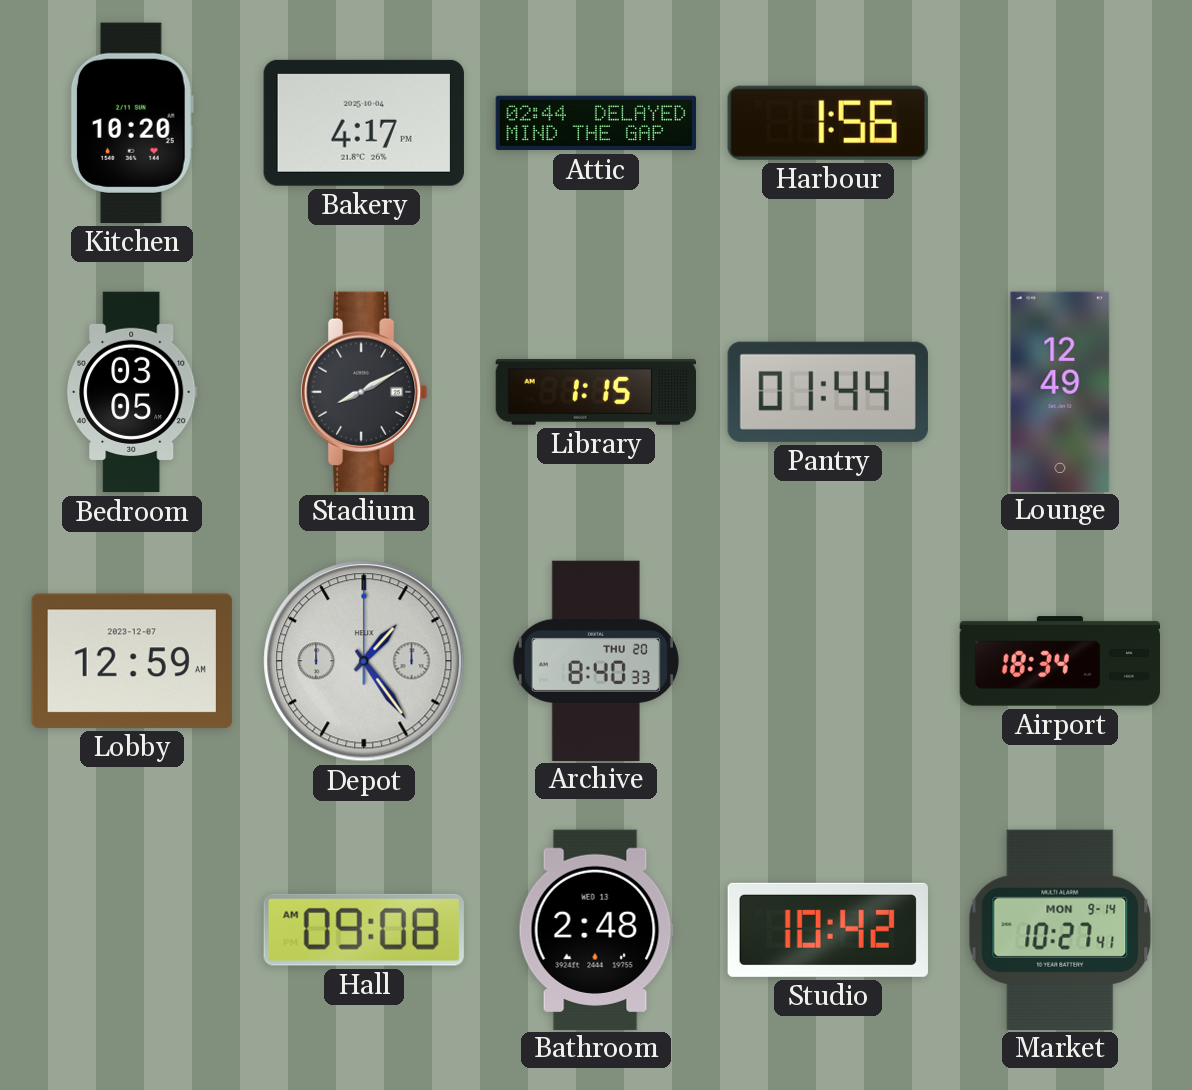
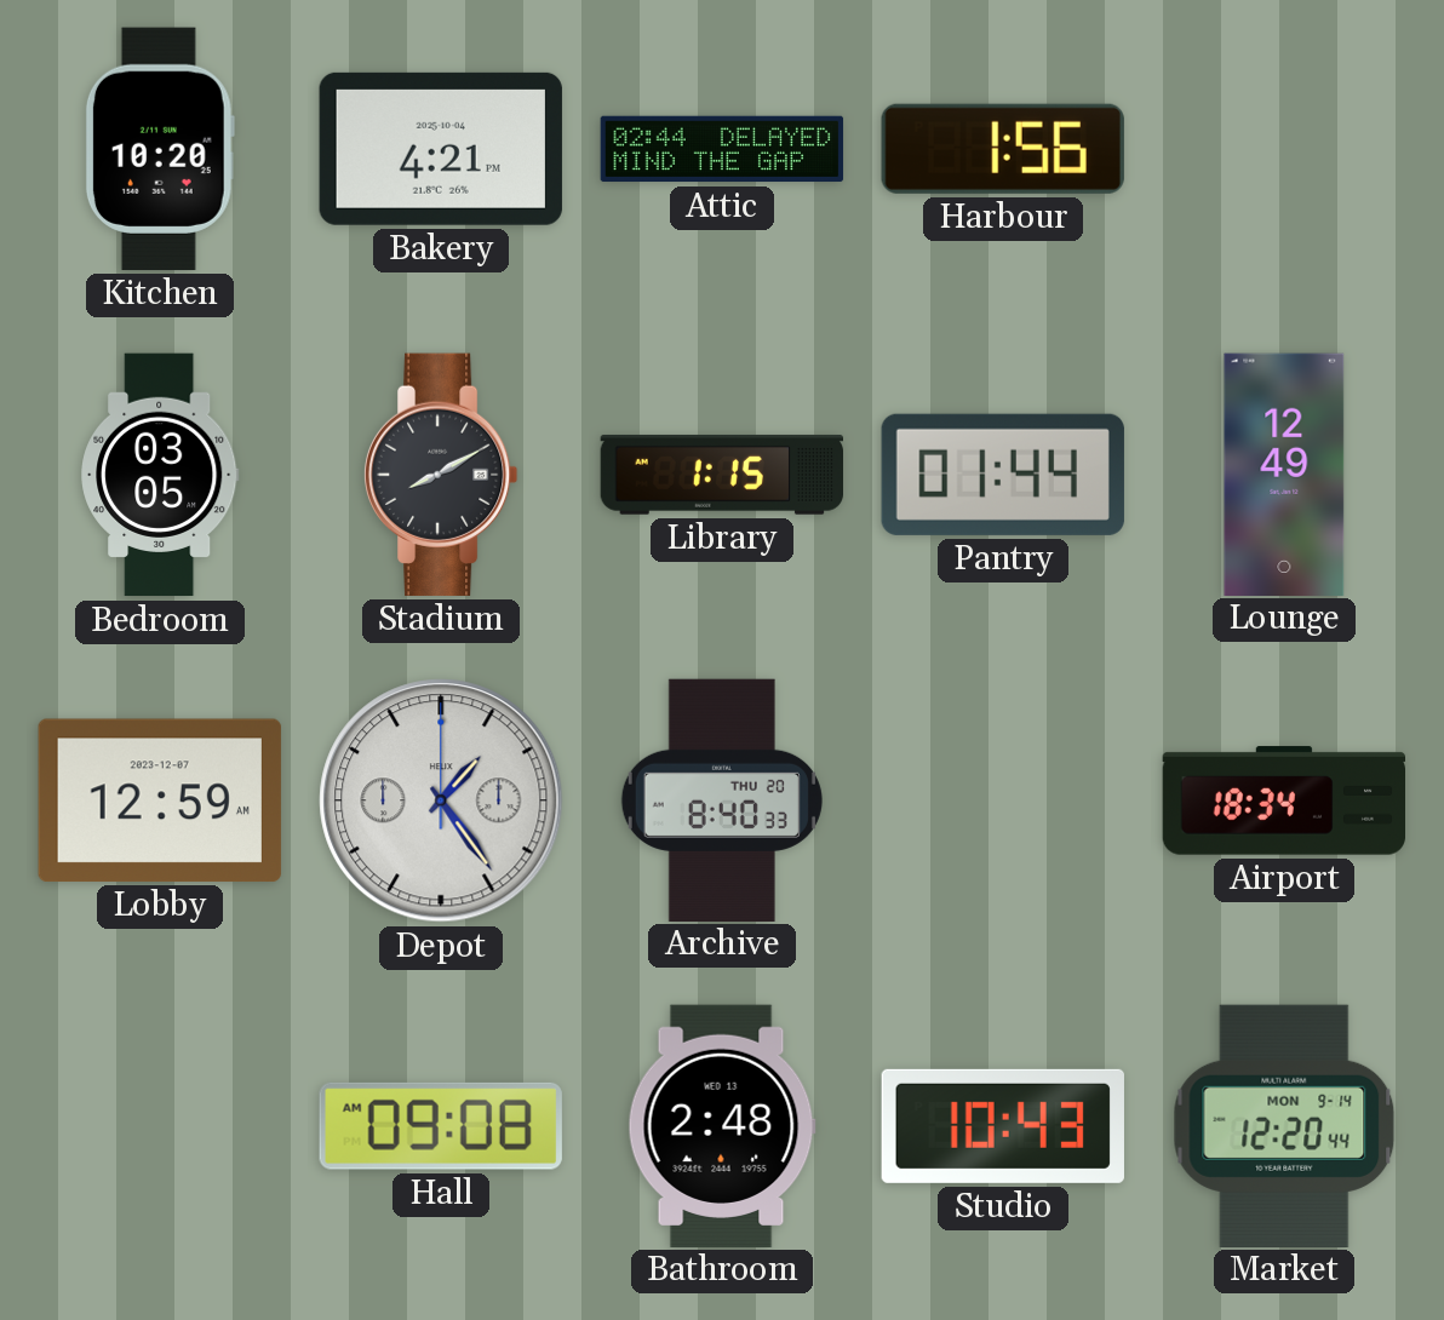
Bakery: 4:17 -> 4:21 (441, 149)
Studio: 10:42 -> 10:43 (1003, 1126)
Market: 10:27 -> 12:20 (1284, 1125)
